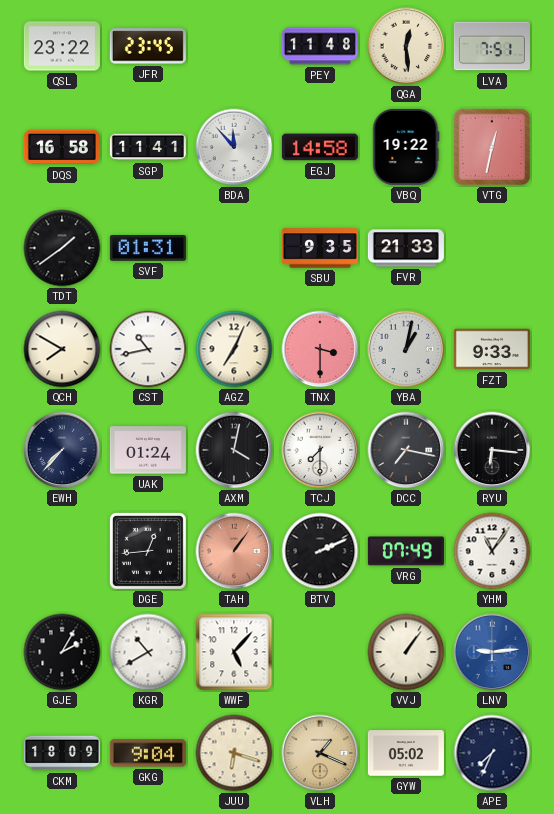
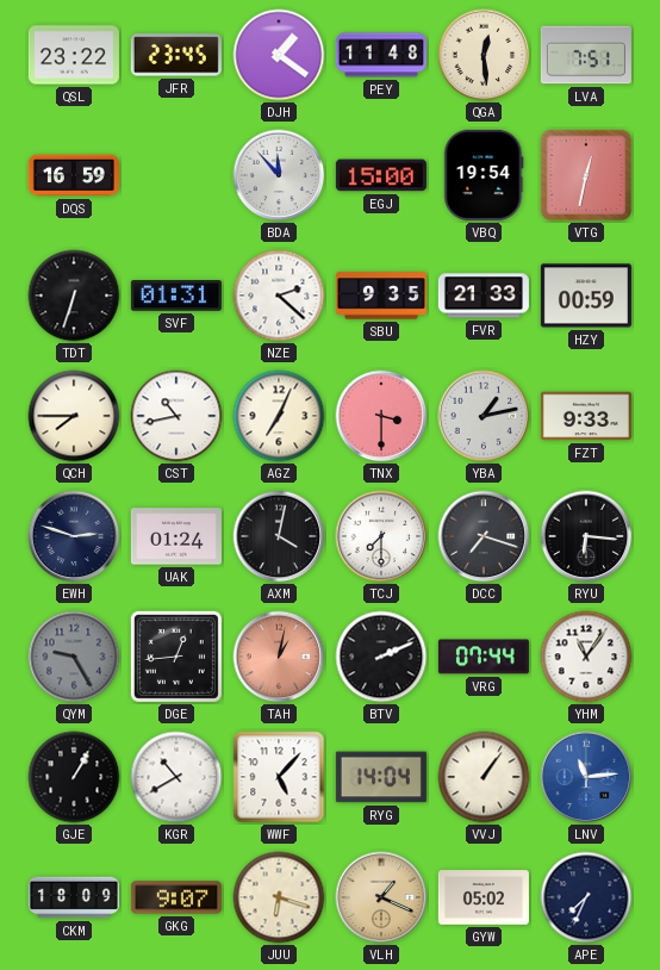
DJH: none -> 1:21 (279, 55)
DQS: 16:58 -> 16:59 (74, 175)
SGP: 11:41 -> none (148, 147)
EGJ: 14:58 -> 15:00 (381, 175)
VBQ: 19:22 -> 19:54 (484, 175)
TDT: 1:39 -> 6:33 (74, 296)
NZE: none -> 2:22 (279, 296)
HZY: none -> 00:59 (586, 296)
QCH: 7:50 -> 7:45 (74, 416)
YBA: 1:02 -> 1:13 (484, 416)
EWH: 7:37 -> 2:48 (74, 536)
DCC: 7:17 -> 7:18 (484, 536)
QYM: none -> 9:25 (74, 657)
TAH: 1:06 -> 1:02 (279, 657)
VRG: 07:49 -> 07:44 (484, 657)
GJE: 2:05 -> 1:05 (74, 777)
RYG: none -> 14:04 (381, 777)
LNV: 9:14 -> 11:14 (586, 777)
GKG: 9:04 -> 9:07 (176, 897)
